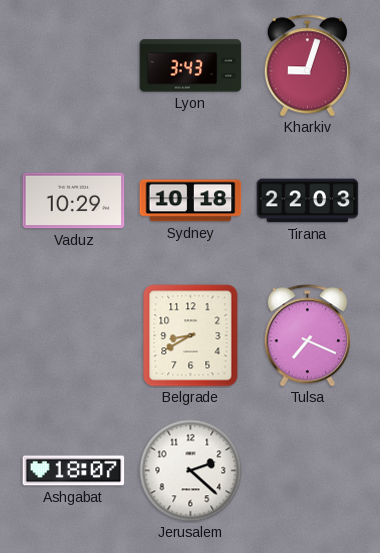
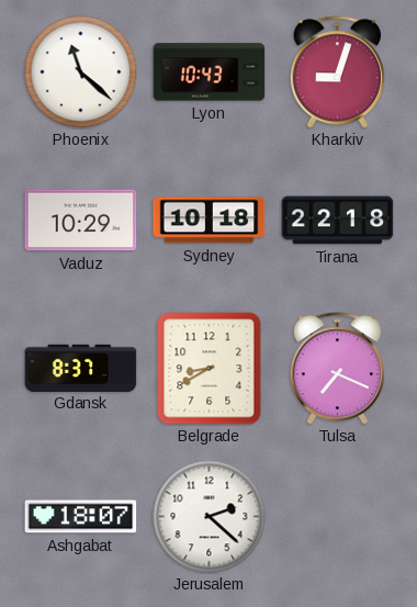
Phoenix: none -> 11:22 (81, 72)
Lyon: 3:43 -> 10:43 (210, 72)
Tirana: 22:03 -> 22:18 (338, 221)
Gdansk: none -> 8:37 (81, 368)
